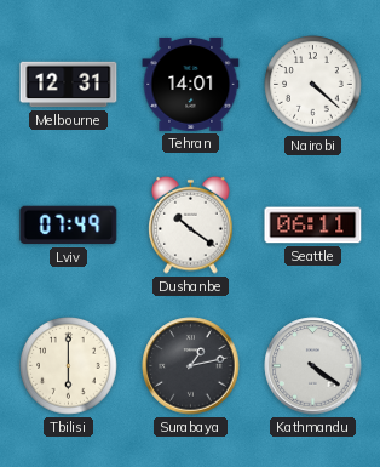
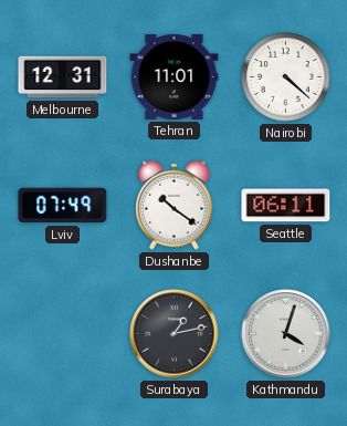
Tehran: 14:01 -> 11:01 (175, 76)
Tbilisi: 6:00 -> none (69, 366)
Kathmandu: 4:21 -> 4:03 (286, 334)
